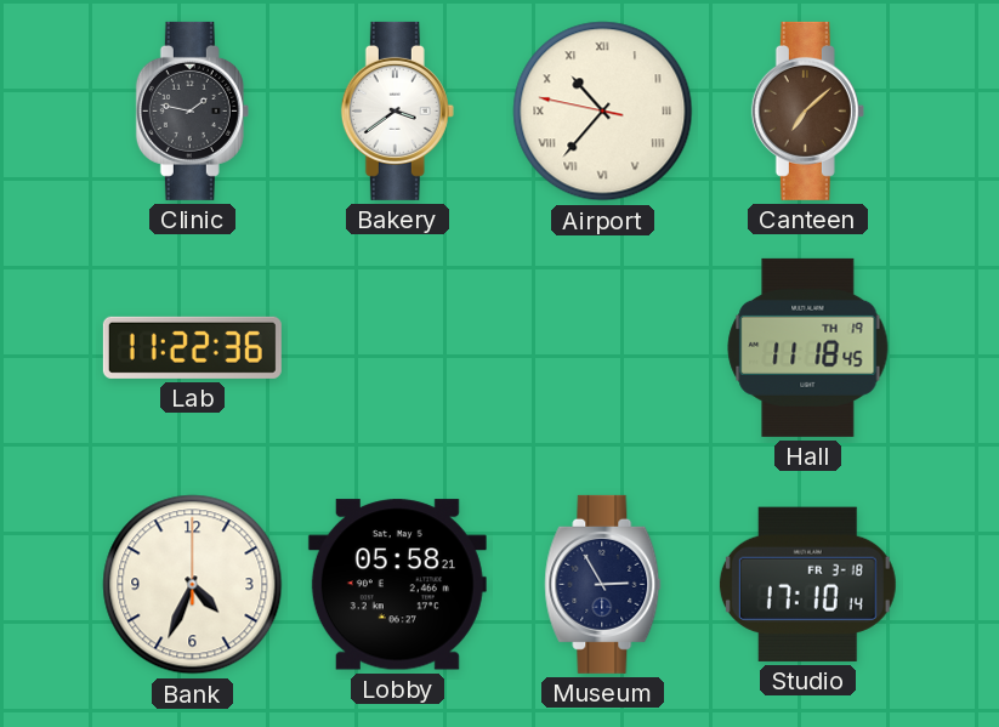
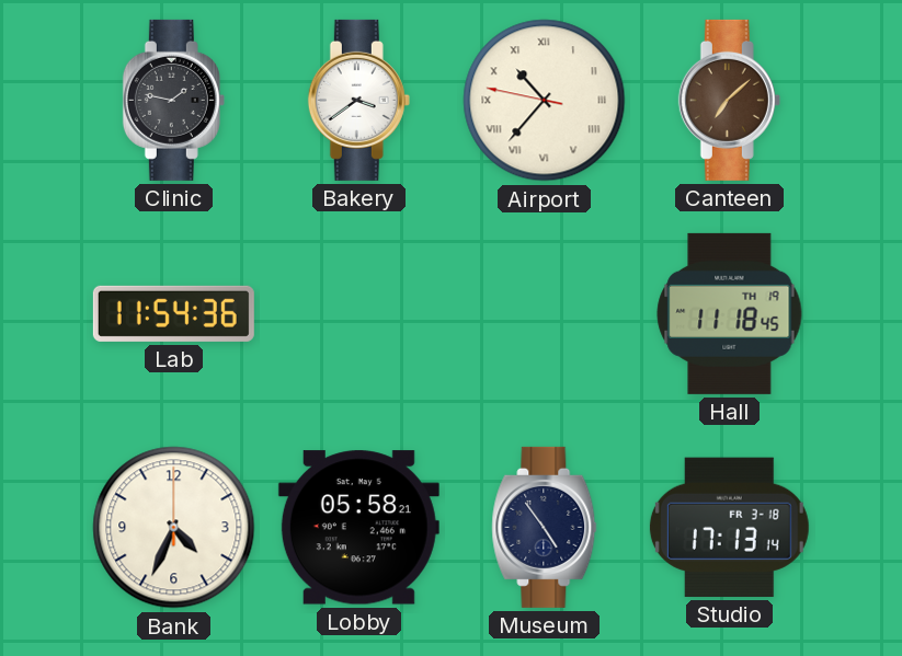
Lab: 11:22 -> 11:54 (173, 313)
Museum: 2:55 -> 4:54 (545, 527)
Studio: 17:10 -> 17:13 (729, 527)
